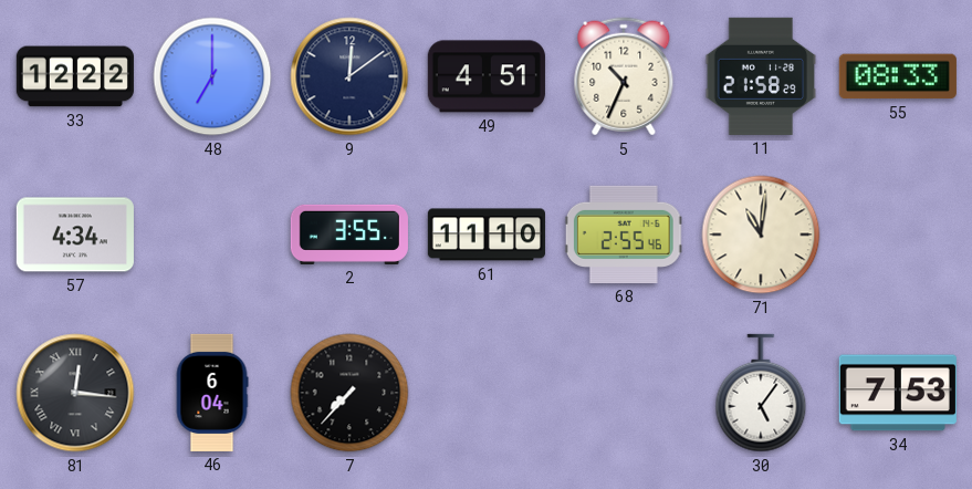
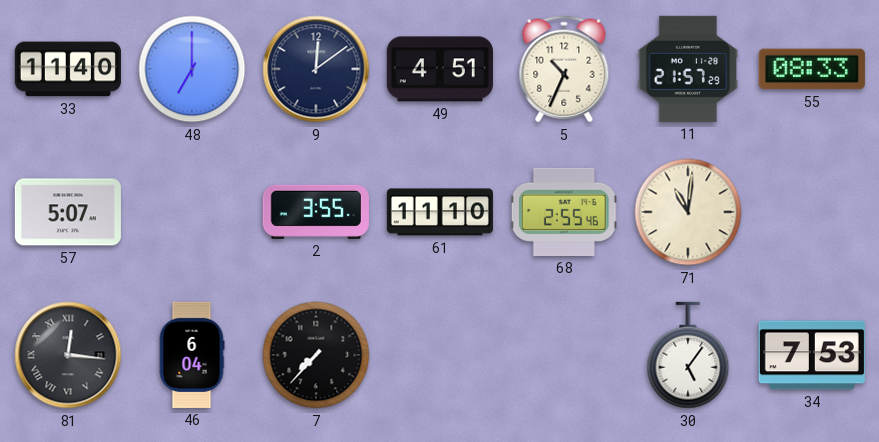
33: 12:22 -> 11:40 (68, 69)
11: 21:58 -> 21:57 (688, 69)
57: 4:34 -> 5:07 (68, 212)
